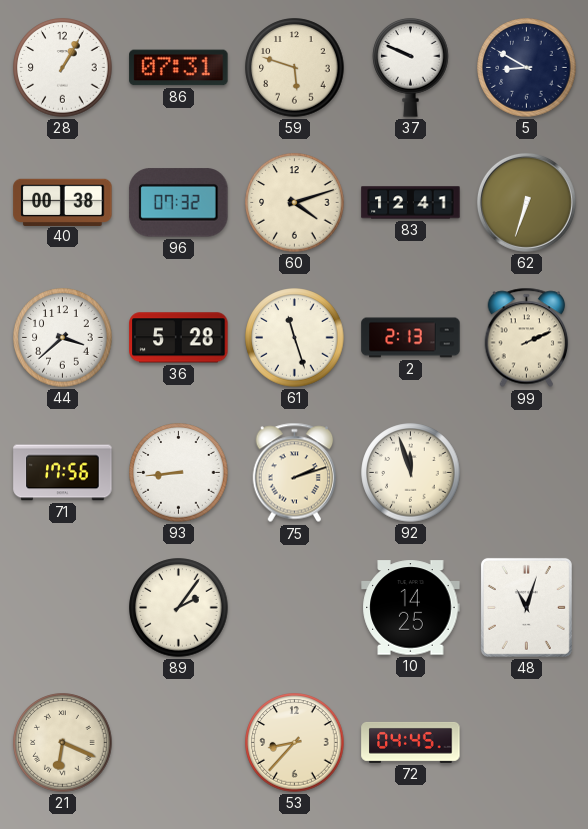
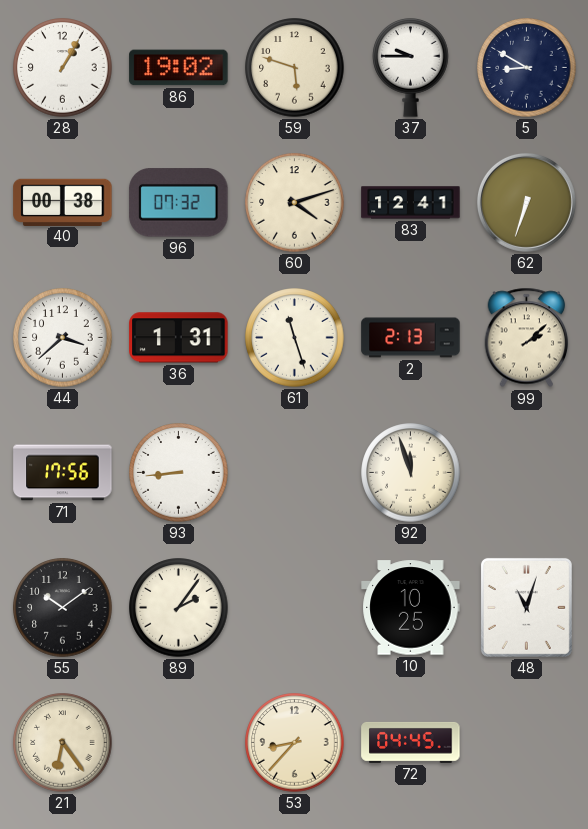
86: 07:31 -> 19:02 (179, 68)
37: 9:49 -> 9:45 (411, 68)
36: 5:28 -> 1:31 (179, 338)
99: 2:11 -> 2:08 (527, 338)
75: 2:12 -> none (295, 473)
55: none -> 10:09 (63, 608)
10: 14:25 -> 10:25 (411, 608)
21: 6:19 -> 6:24 (63, 743)
